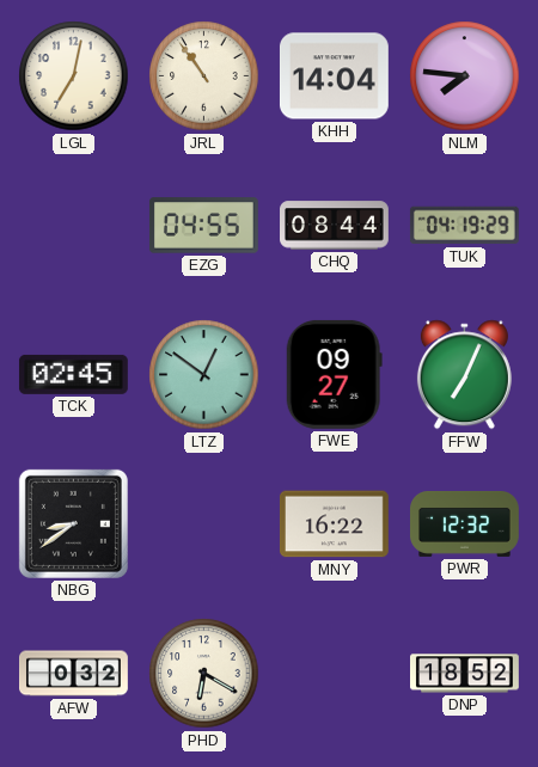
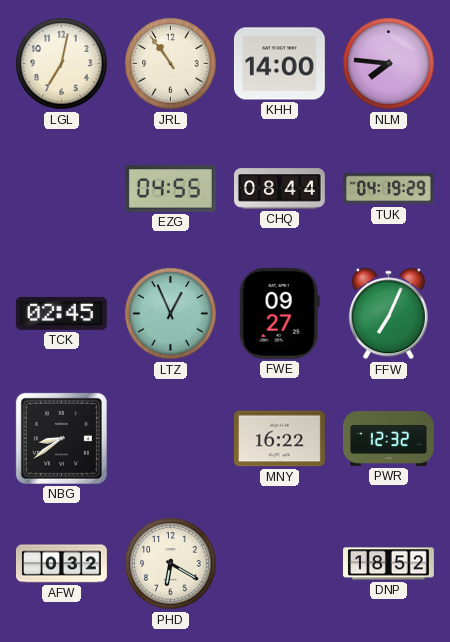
KHH: 14:04 -> 14:00 (279, 64)
LTZ: 12:51 -> 12:56 (171, 314)
